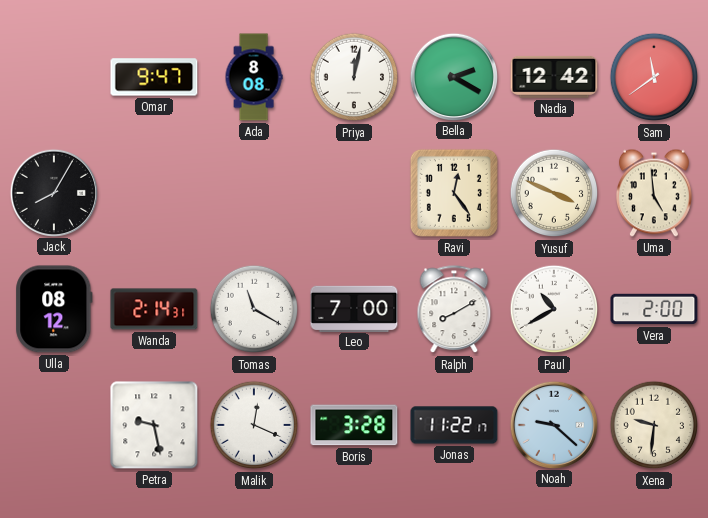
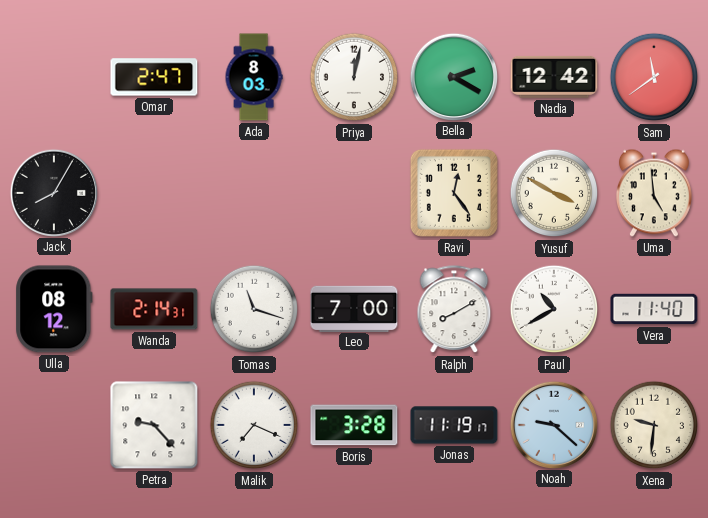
Omar: 9:47 -> 2:47 (154, 77)
Ada: 8:08 -> 8:03 (254, 77)
Yusuf: 3:49 -> 3:50 (554, 193)
Tomas: 11:20 -> 11:18 (254, 309)
Vera: 2:00 -> 11:40 (654, 309)
Petra: 9:28 -> 9:23 (154, 425)
Malik: 12:19 -> 7:19 (254, 425)
Jonas: 11:22 -> 11:19 (454, 425)
